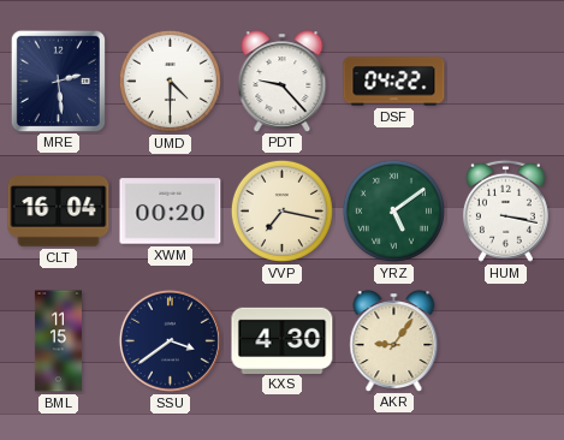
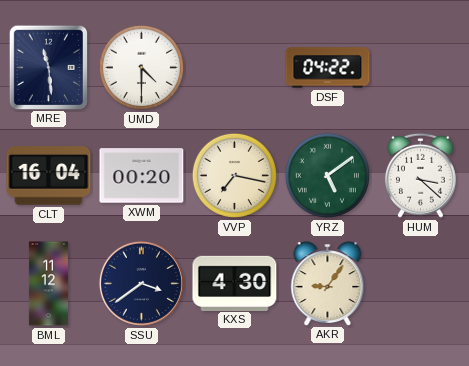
MRE: 2:29 -> 11:29 (48, 67)
PDT: 9:23 -> none (283, 81)
HUM: 3:17 -> 3:22 (420, 175)
BML: 11:15 -> 11:12 (48, 284)
